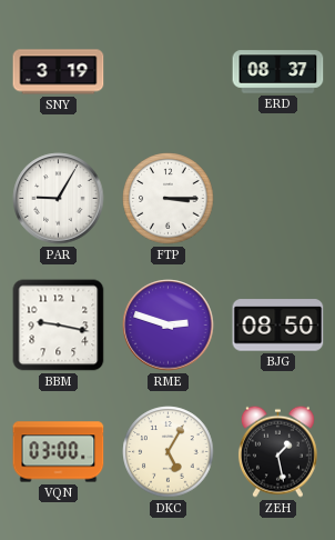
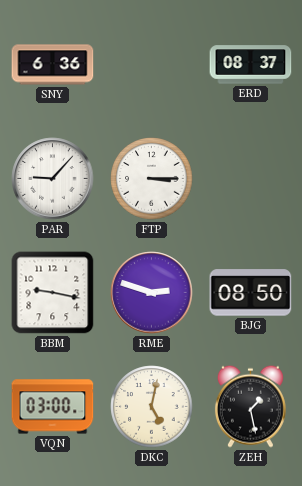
SNY: 3:19 -> 6:36 (53, 65)
PAR: 9:05 -> 9:07 (53, 179)
DKC: 5:05 -> 5:02 (152, 407)
